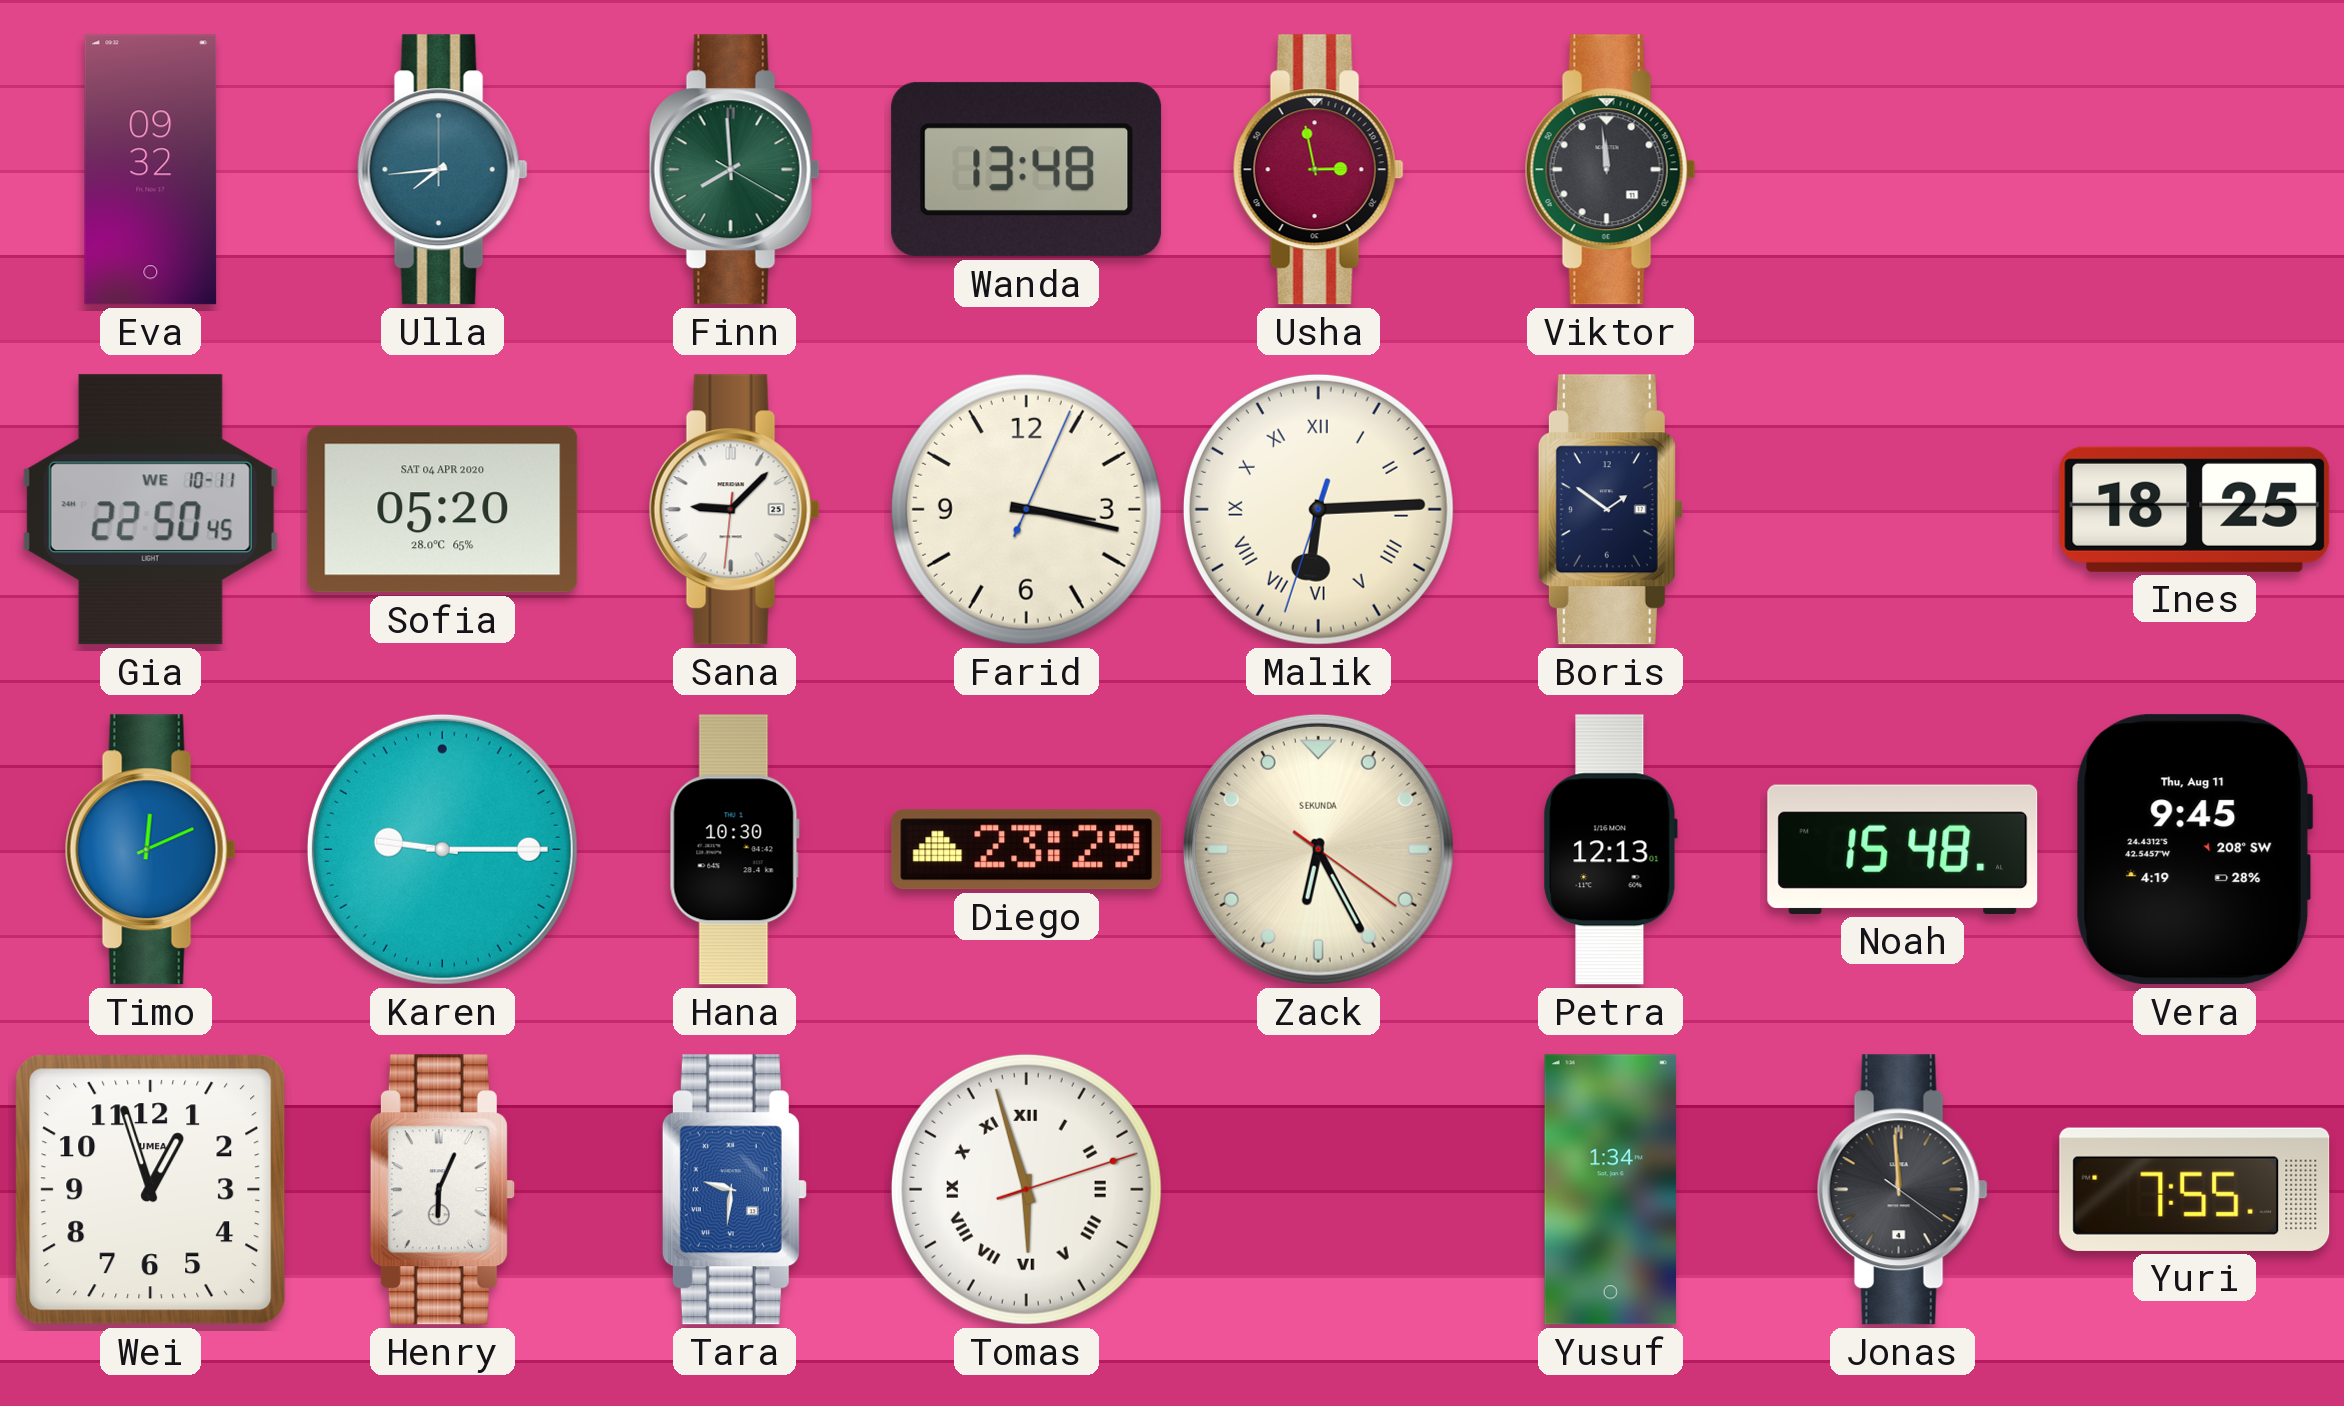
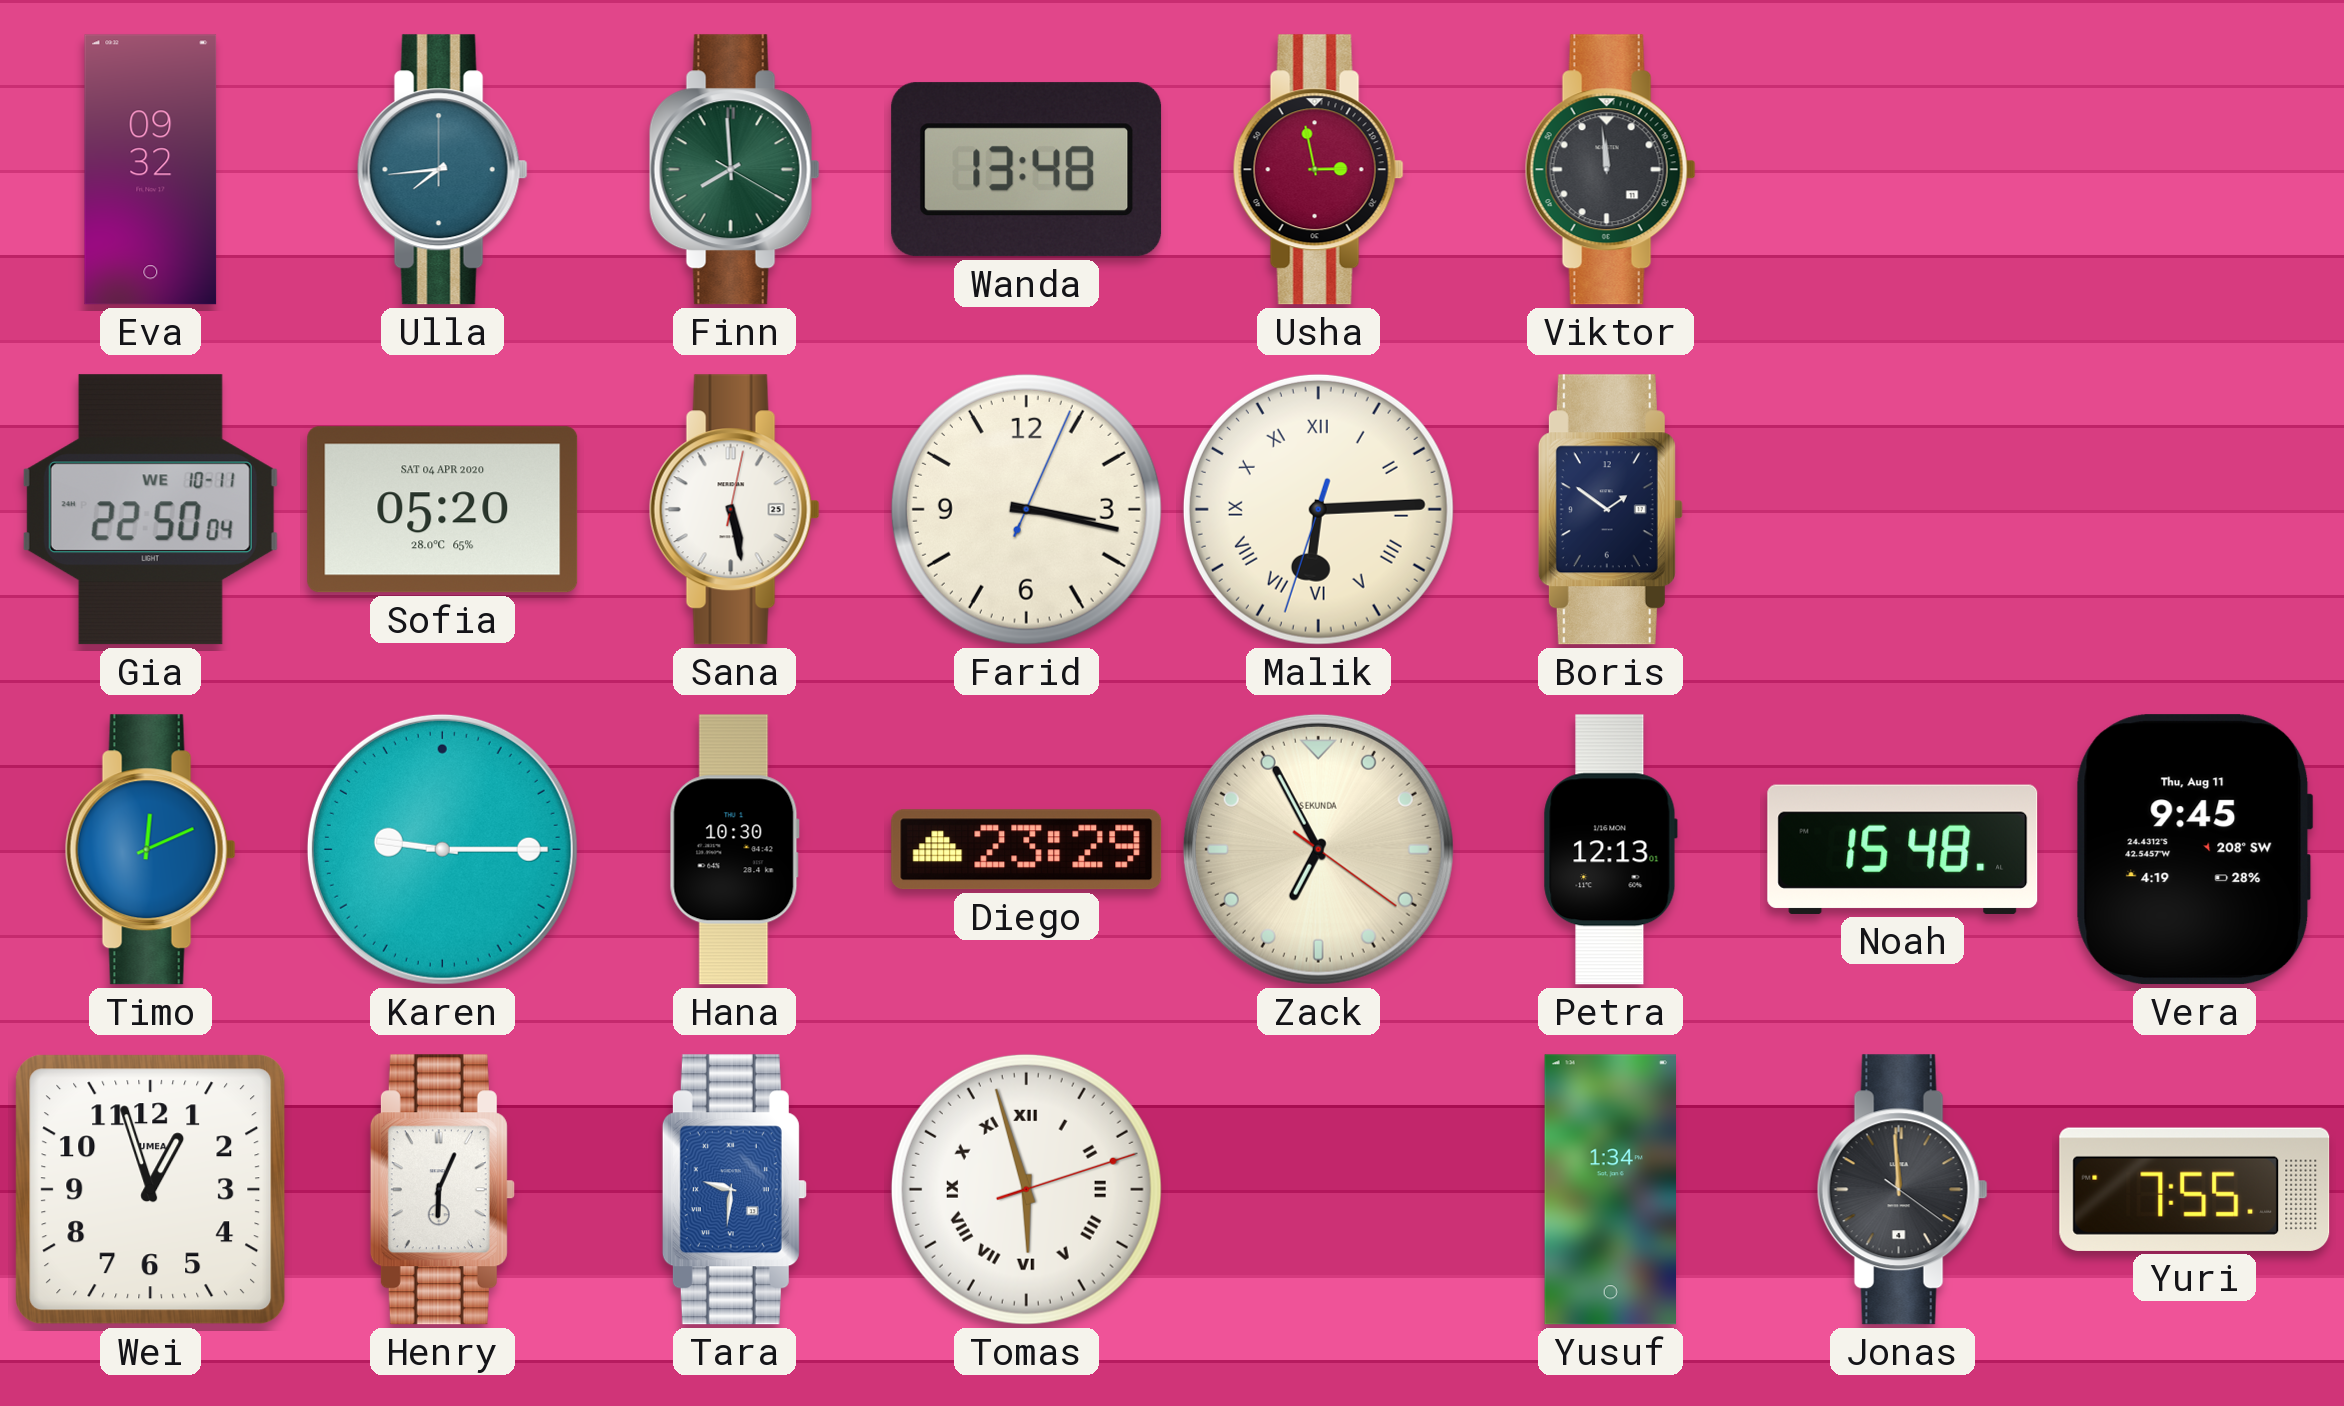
Gia: 22:50:45 -> 22:50:04 (150, 510)
Sana: 9:07 -> 5:28 (734, 510)
Ines: 18:25 -> none (2195, 509)
Zack: 6:25 -> 6:55 (1318, 849)
